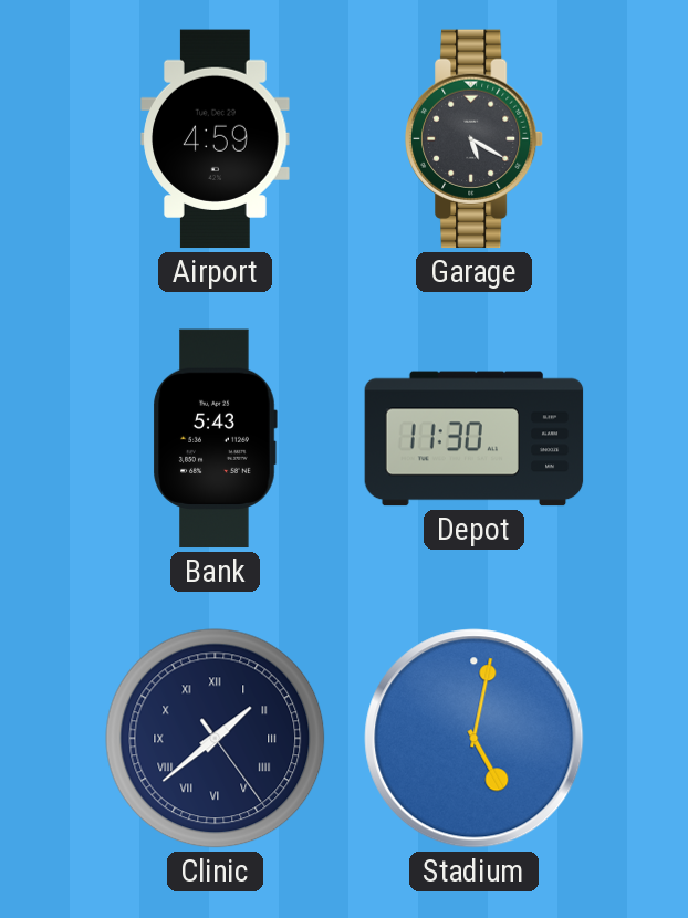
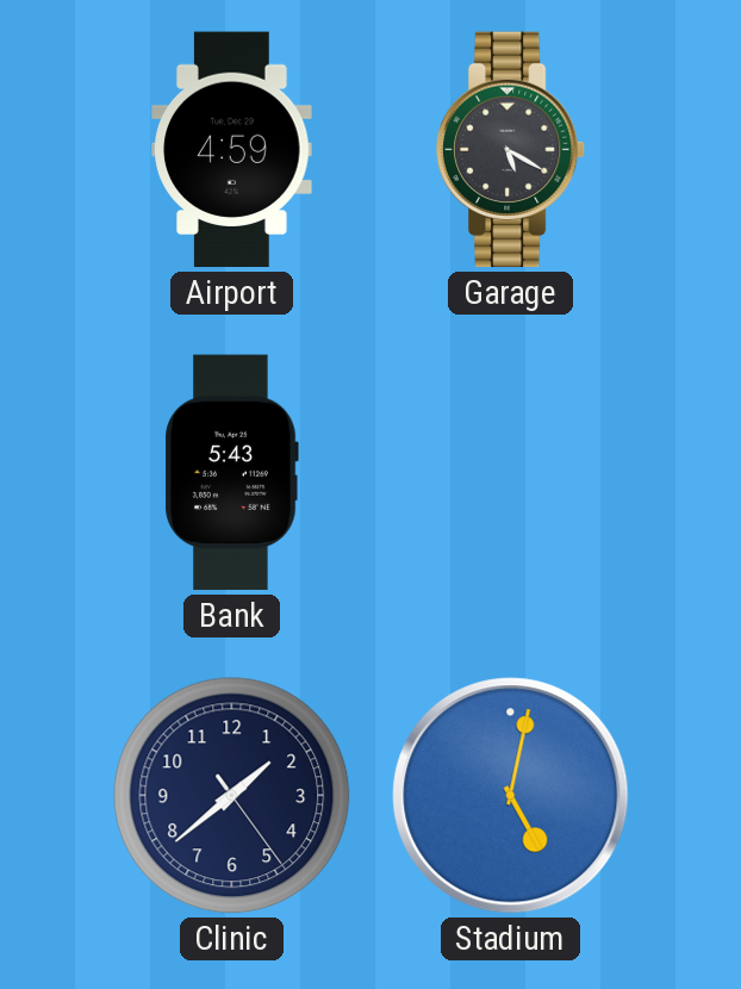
Depot: 11:30 -> none (475, 439)
Clinic numerals: Roman -> Arabic (232, 796)
